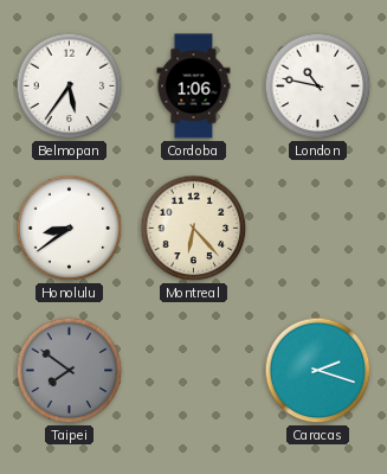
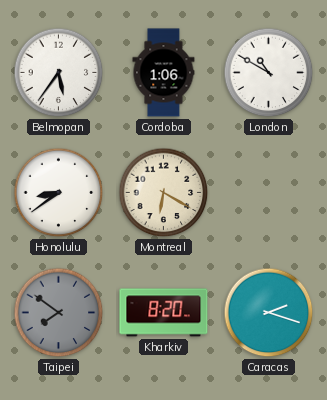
London: 10:47 -> 10:50 (269, 73)
Montreal: 6:23 -> 6:20 (164, 193)
Kharkiv: none -> 8:20 (164, 313)
